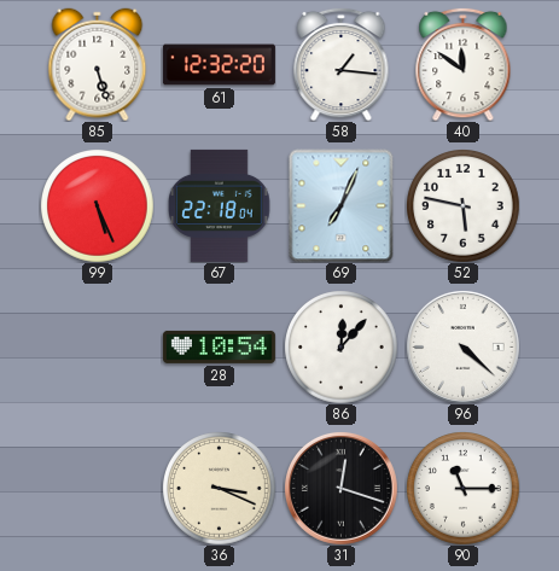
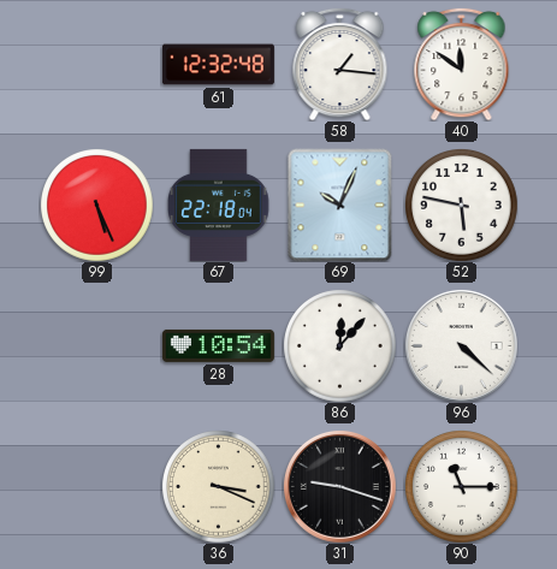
85: 5:27 -> none (98, 64)
61: 12:32:20 -> 12:32:48 (218, 65)
69: 7:04 -> 10:04 (340, 205)
31: 12:18 -> 9:18 (339, 486)
